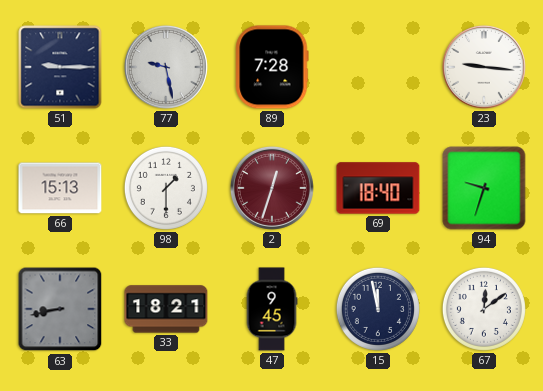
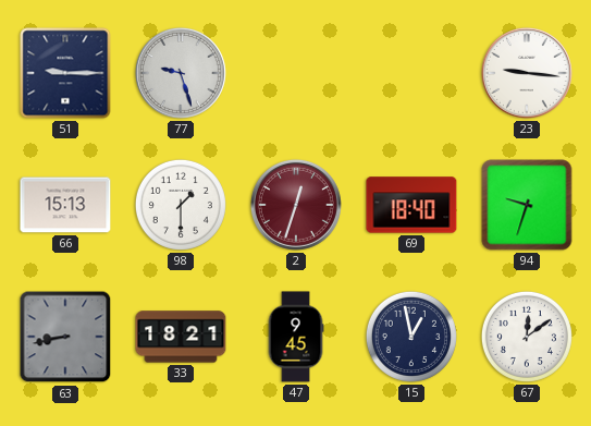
77: 9:28 -> 9:27 (181, 73)
89: 7:28 -> none (272, 67)
15: 11:58 -> 12:58 (411, 337)
